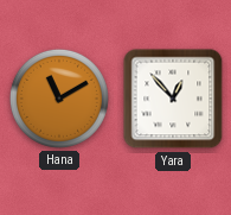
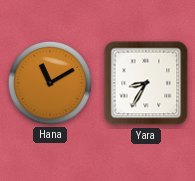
Yara: 12:53 -> 8:35 (146, 83)
